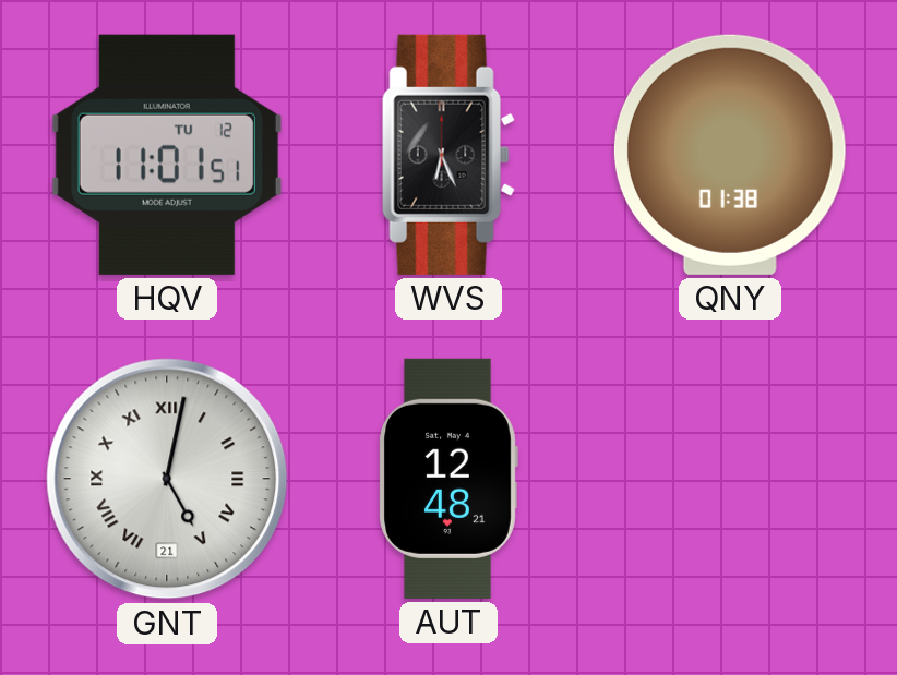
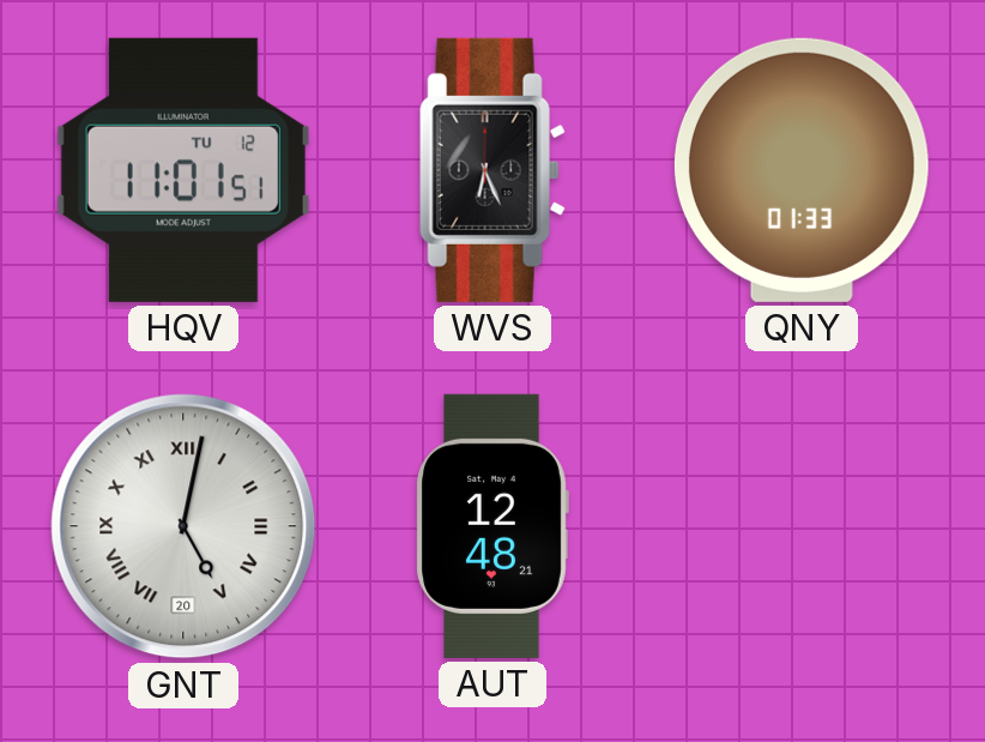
QNY: 01:38 -> 01:33 (802, 170)
GNT date: 21 -> 20 (183, 526)
